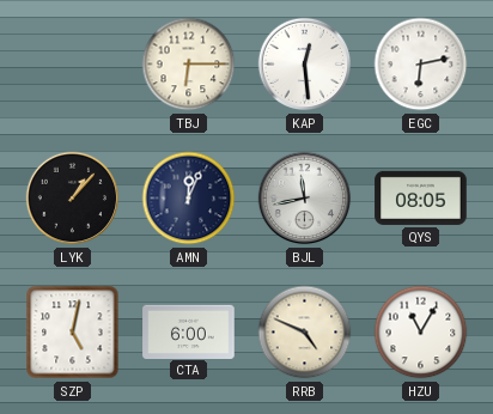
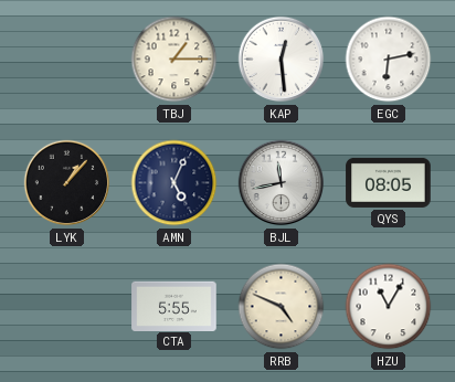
TBJ: 6:15 -> 1:15 (174, 60)
AMN: 12:04 -> 5:04 (174, 183)
SZP: 5:02 -> none (73, 333)
CTA: 6:00 -> 5:55 (174, 306)
